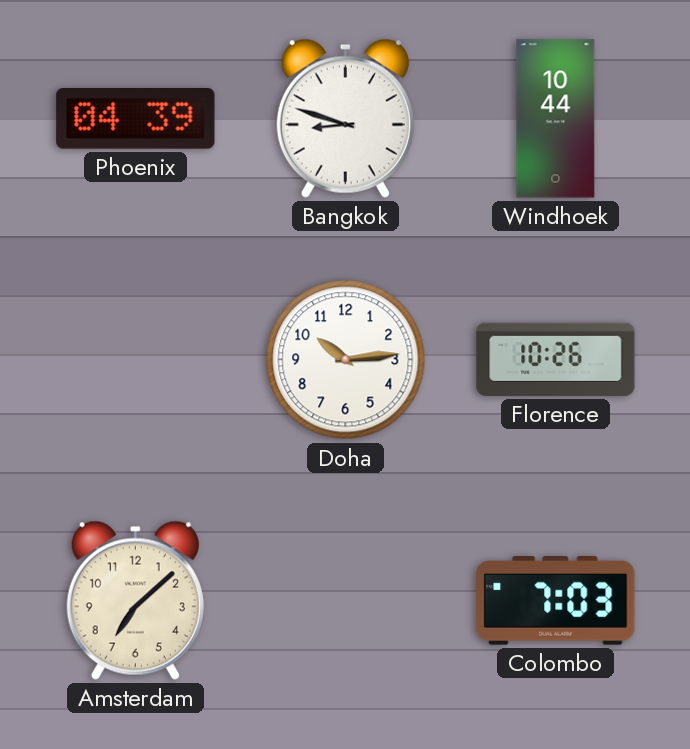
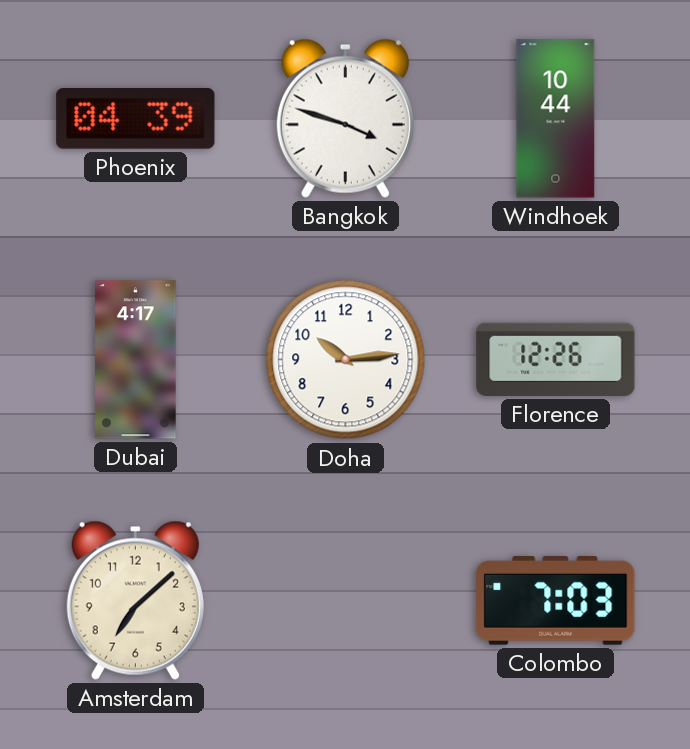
Bangkok: 8:48 -> 3:48 (345, 118)
Dubai: none -> 4:17 (136, 360)
Florence: 10:26 -> 12:26 (556, 359)
